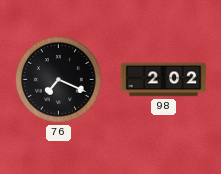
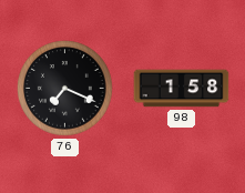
98: 2:02 -> 1:58 (182, 89)
